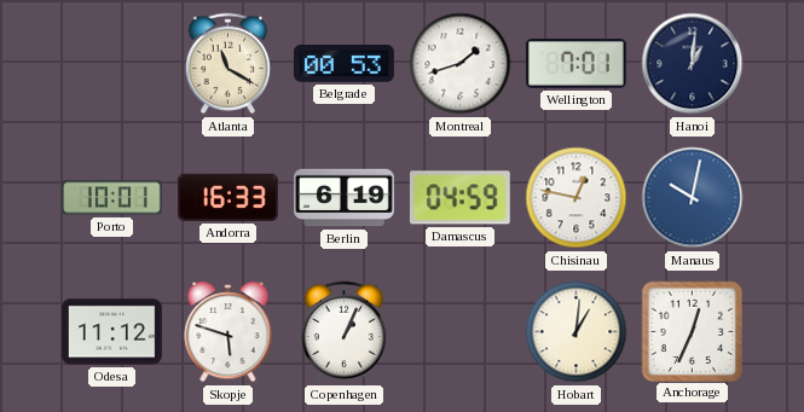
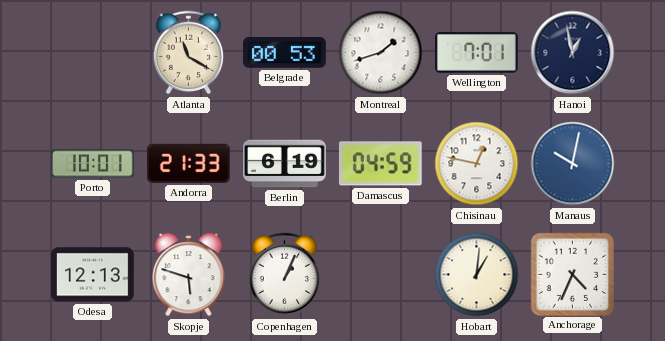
Hanoi: 1:01 -> 12:58 (573, 53)
Andorra: 16:33 -> 21:33 (188, 163)
Odesa: 11:12 -> 12:13 (93, 275)
Anchorage: 12:34 -> 4:34 (572, 274)
